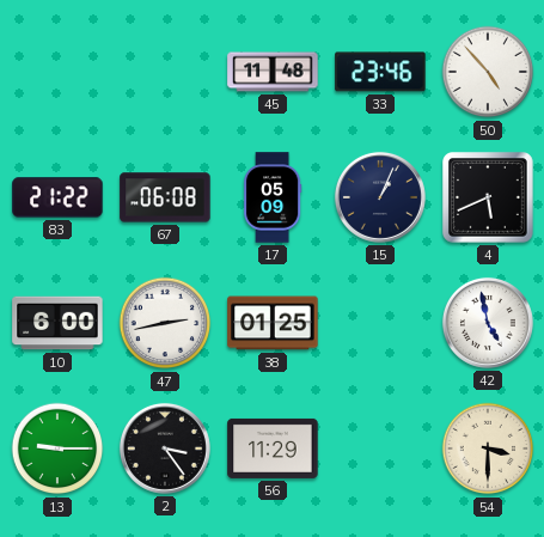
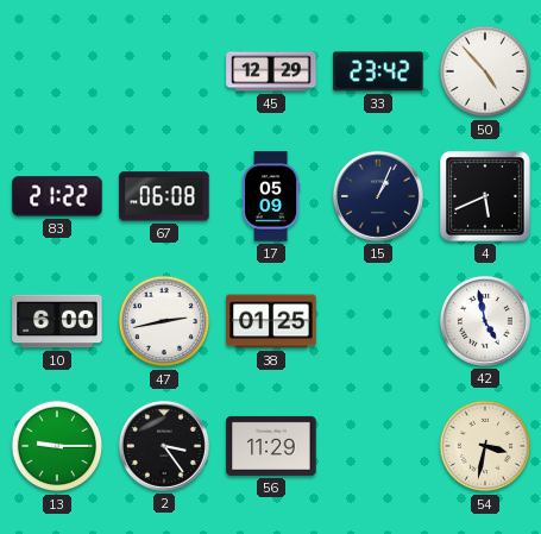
45: 11:48 -> 12:29 (271, 71)
33: 23:46 -> 23:42 (378, 71)
54: 3:30 -> 3:32 (485, 446)
